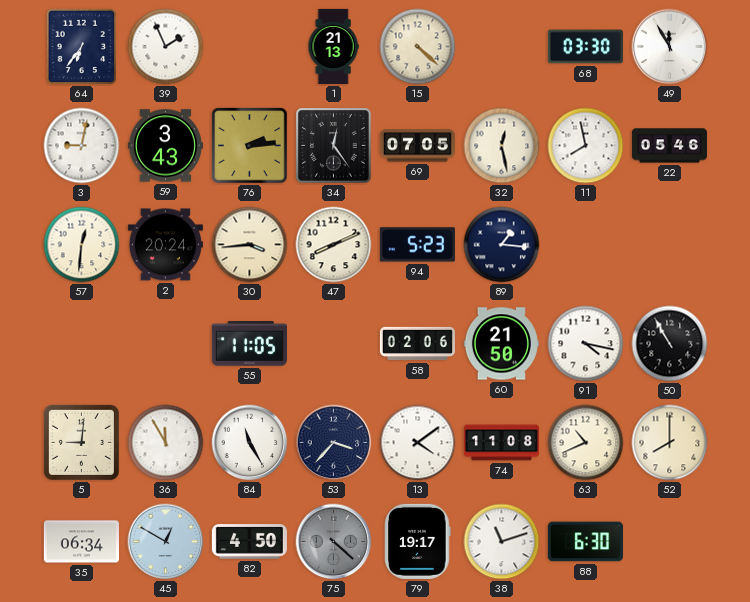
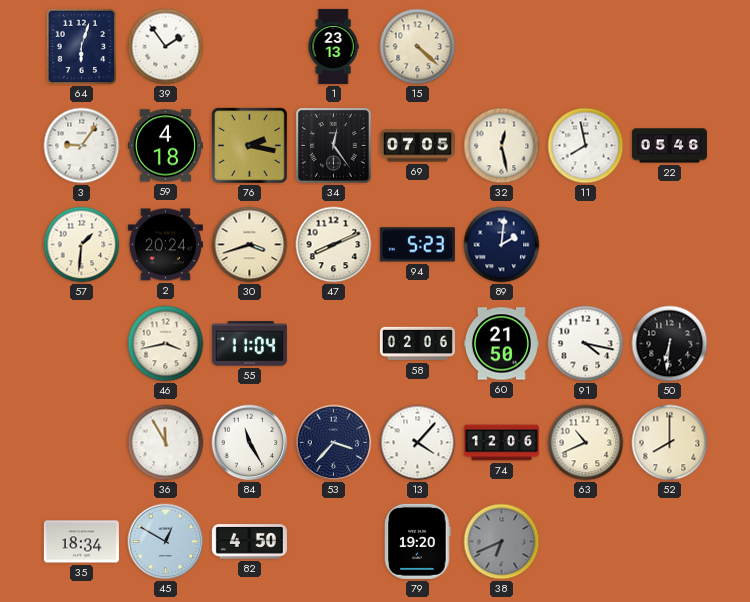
64: 6:36 -> 6:03 (82, 47)
39: 1:56 -> 1:54 (166, 47)
1: 21:13 -> 23:13 (333, 46)
68: 03:30 -> none (585, 47)
49: 11:55 -> none (670, 47)
3: 9:02 -> 9:06 (82, 146)
59: 3:43 -> 4:18 (165, 146)
76: 2:14 -> 2:17 (250, 146)
57: 12:31 -> 1:31 (82, 245)
30: 3:44 -> 3:42 (250, 245)
89: 1:16 -> 2:01 (502, 245)
46: none -> 3:43 (166, 344)
55: 11:05 -> 11:04 (249, 344)
50: 10:55 -> 6:31 (670, 344)
5: 9:01 -> none (81, 442)
13: 4:09 -> 4:07 (418, 443)
74: 11:08 -> 12:06 (501, 443)
35: 06:34 -> 18:34 (81, 542)
75: 4:22 -> none (334, 542)
79: 19:17 -> 19:20 (418, 541)
38: 11:12 -> 6:41 (502, 542)
38 dial: white -> grey (502, 542)
88: 6:30 -> none (585, 542)
